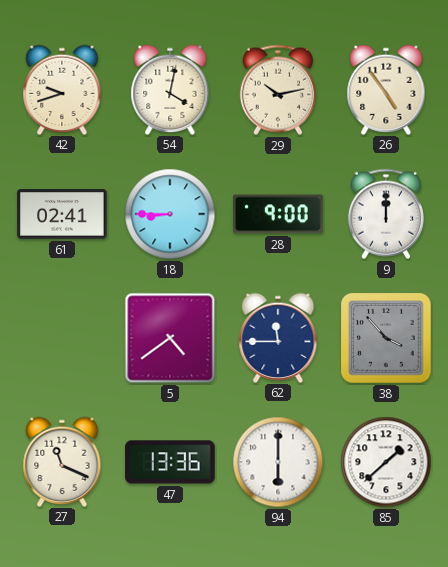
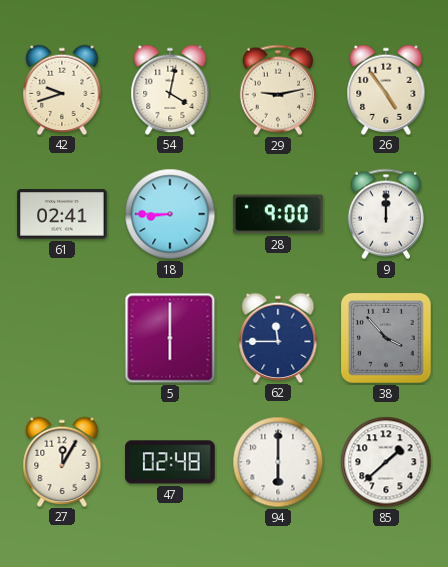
29: 10:13 -> 9:13 (278, 90)
5: 4:39 -> 6:00 (170, 338)
27: 11:19 -> 12:05 (62, 461)
47: 13:36 -> 02:48 (170, 462)
